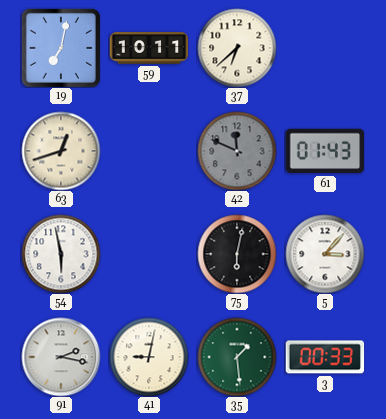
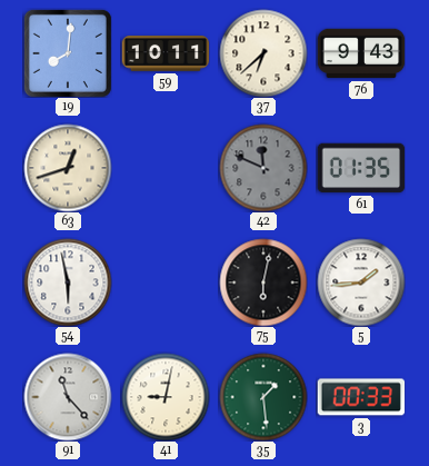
19: 7:02 -> 8:01 (68, 53)
76: none -> 9:43 (361, 53)
61: 01:43 -> 01:35 (361, 168)
5: 3:07 -> 1:44 (361, 282)
91: 2:17 -> 11:23 (68, 397)
